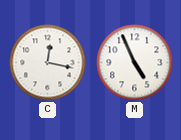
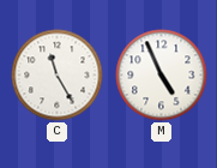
C: 12:17 -> 11:25 (58, 76)
